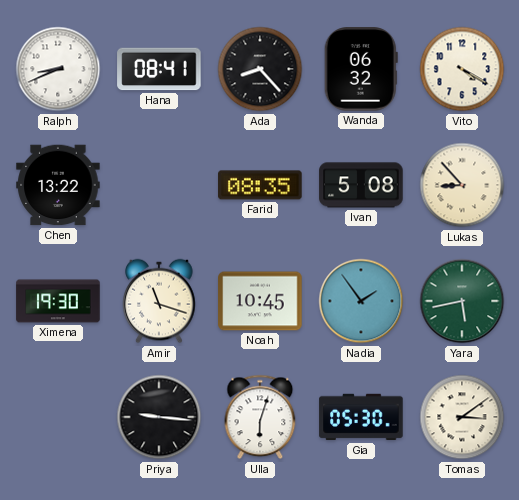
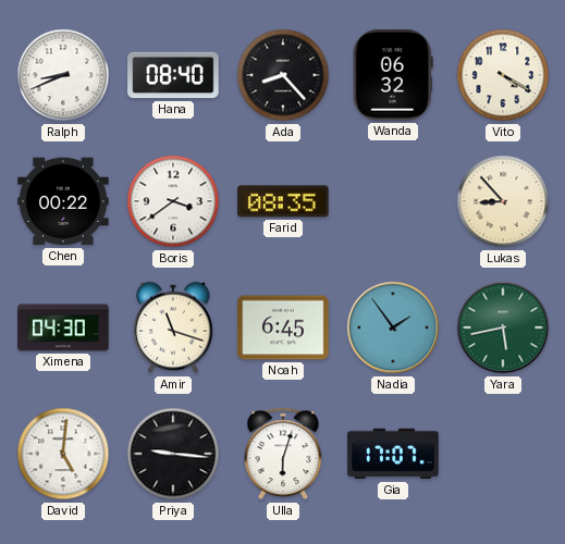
Hana: 08:41 -> 08:40 (173, 75)
Chen: 13:22 -> 00:22 (63, 201)
Boris: none -> 3:39 (173, 201)
Ivan: 5:08 -> none (361, 185)
Ximena: 19:30 -> 04:30 (63, 327)
Noah: 10:45 -> 6:45 (283, 327)
David: none -> 5:01 (63, 454)
Gia: 05:30 -> 17:07 (393, 454)
Tomas: 3:09 -> none (462, 417)
